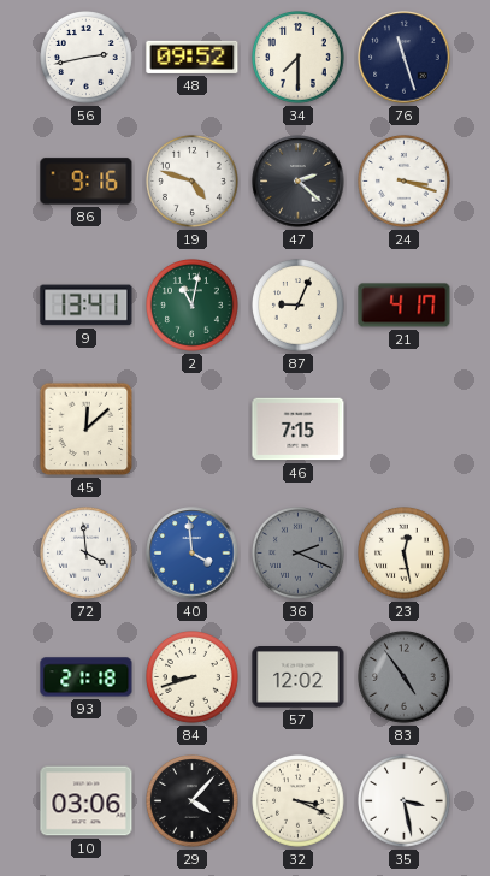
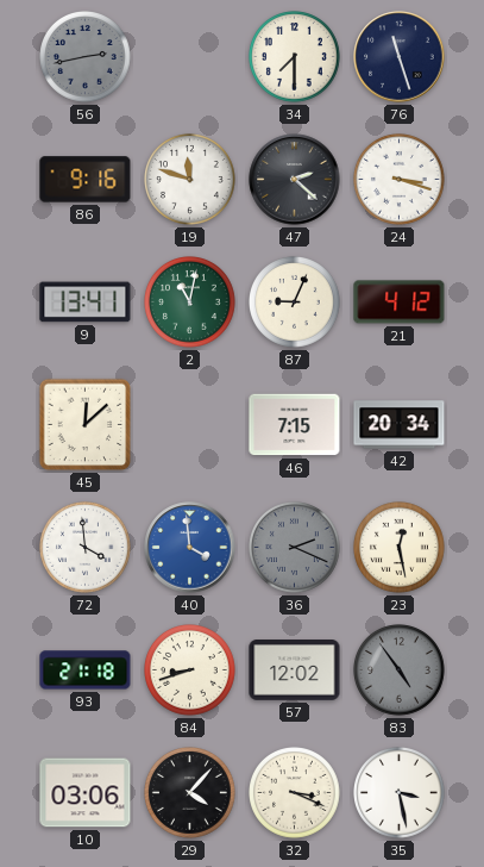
56 dial: white -> grey (86, 57)
48: 09:52 -> none (193, 57)
19: 4:48 -> 11:48 (190, 180)
21: 4:17 -> 4:12 (400, 302)
42: none -> 20:34 (400, 425)
